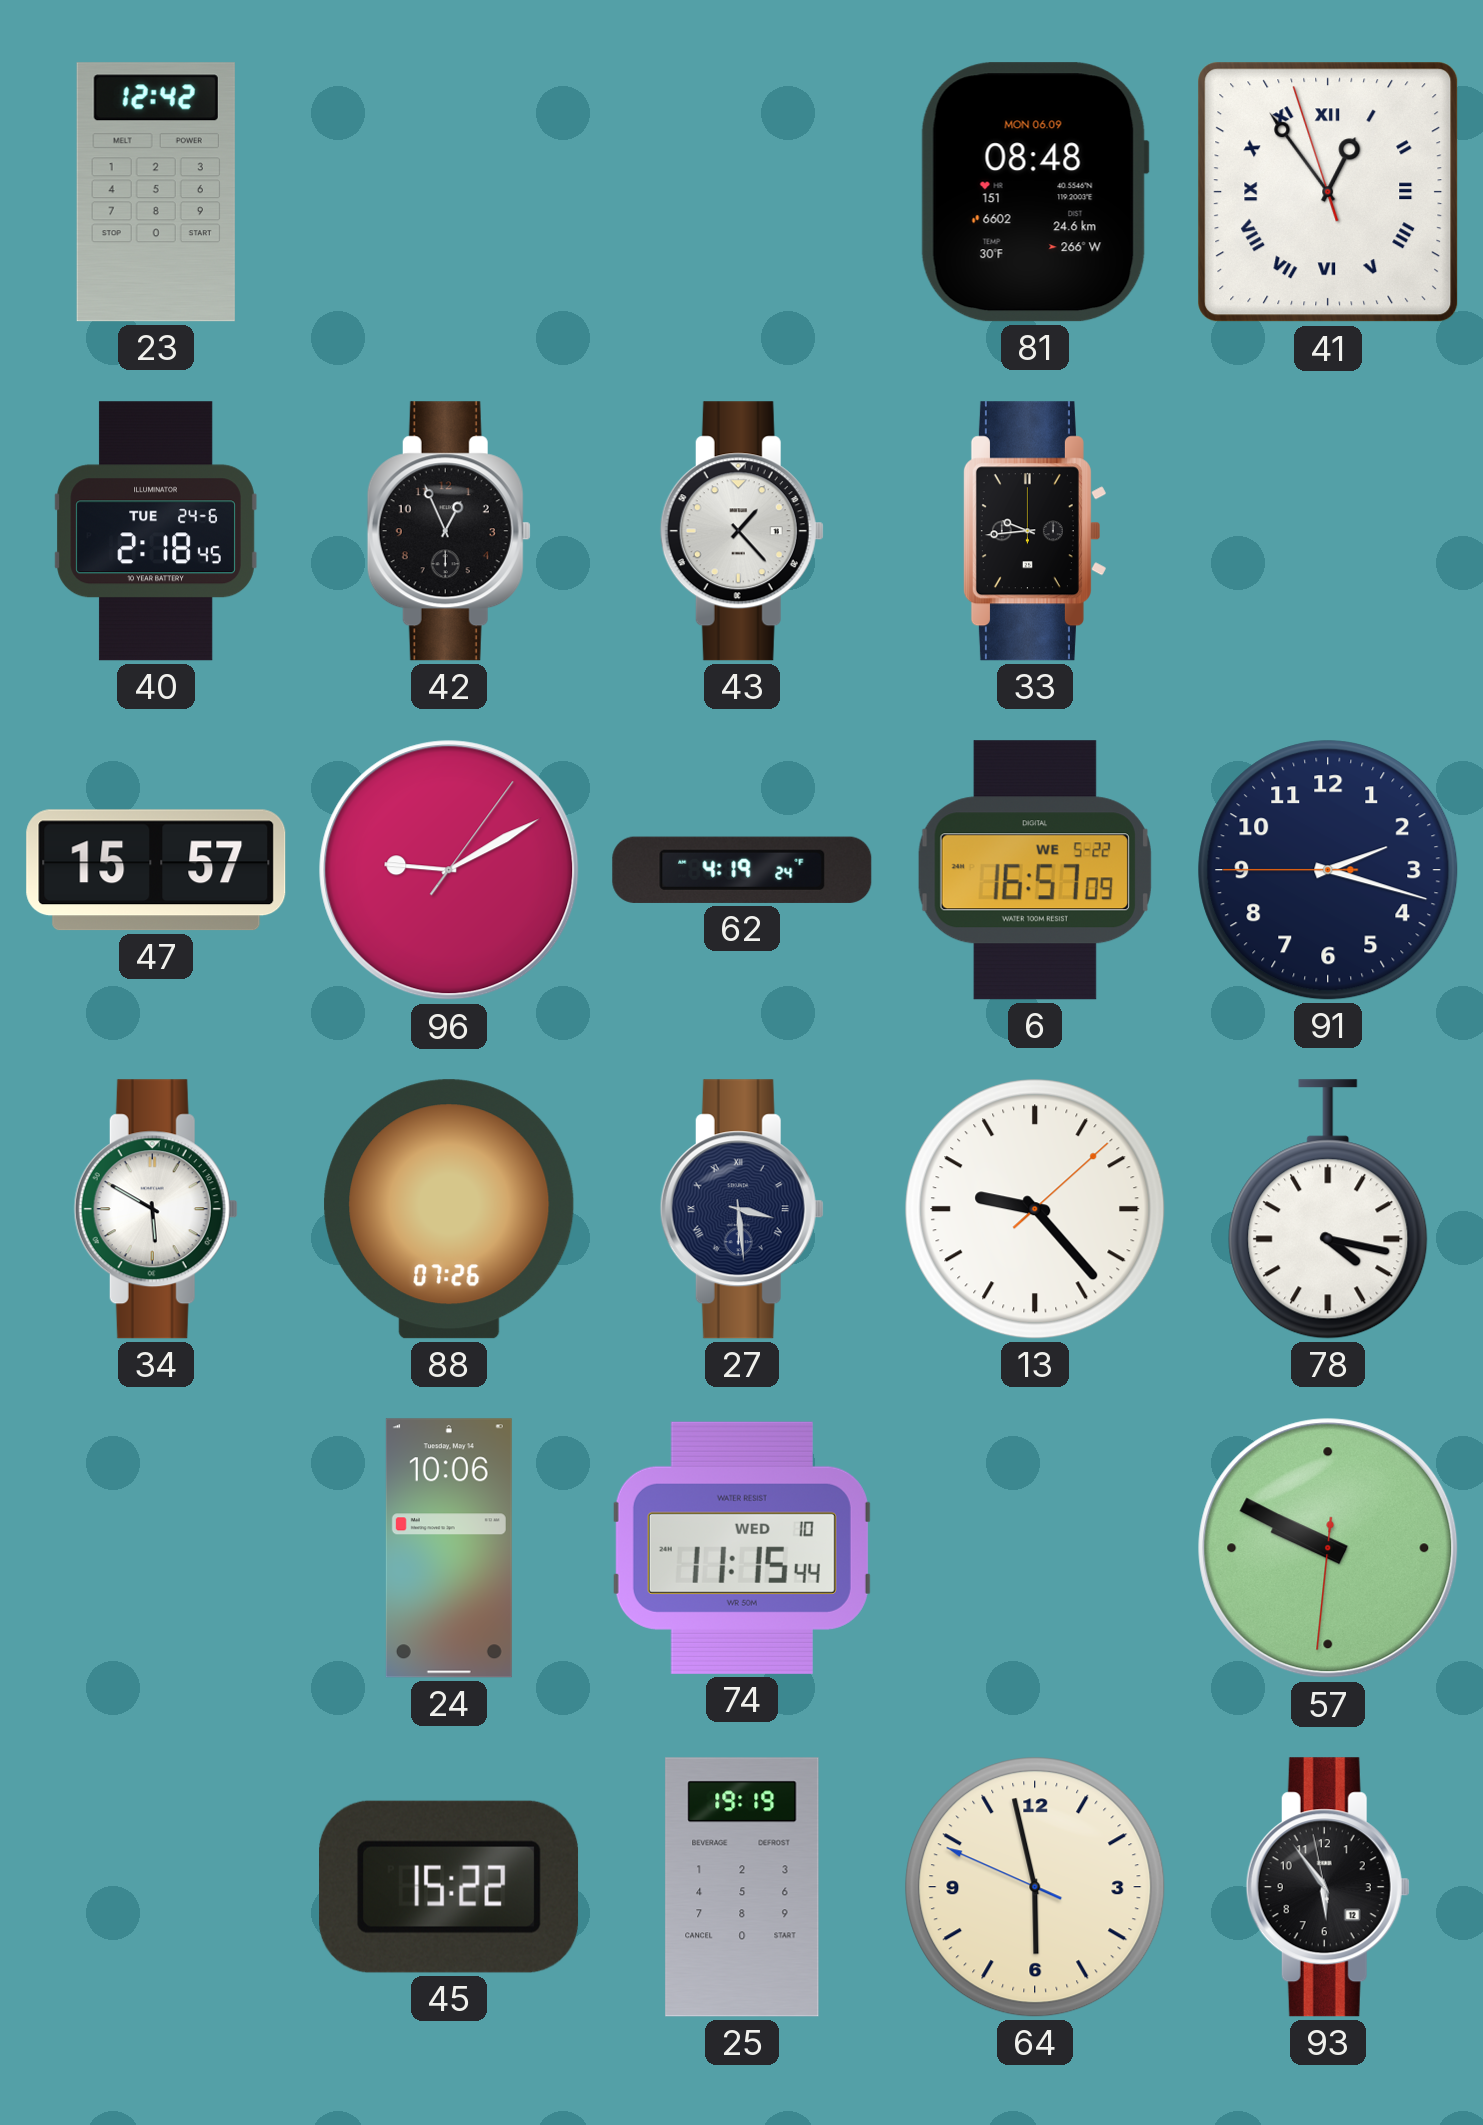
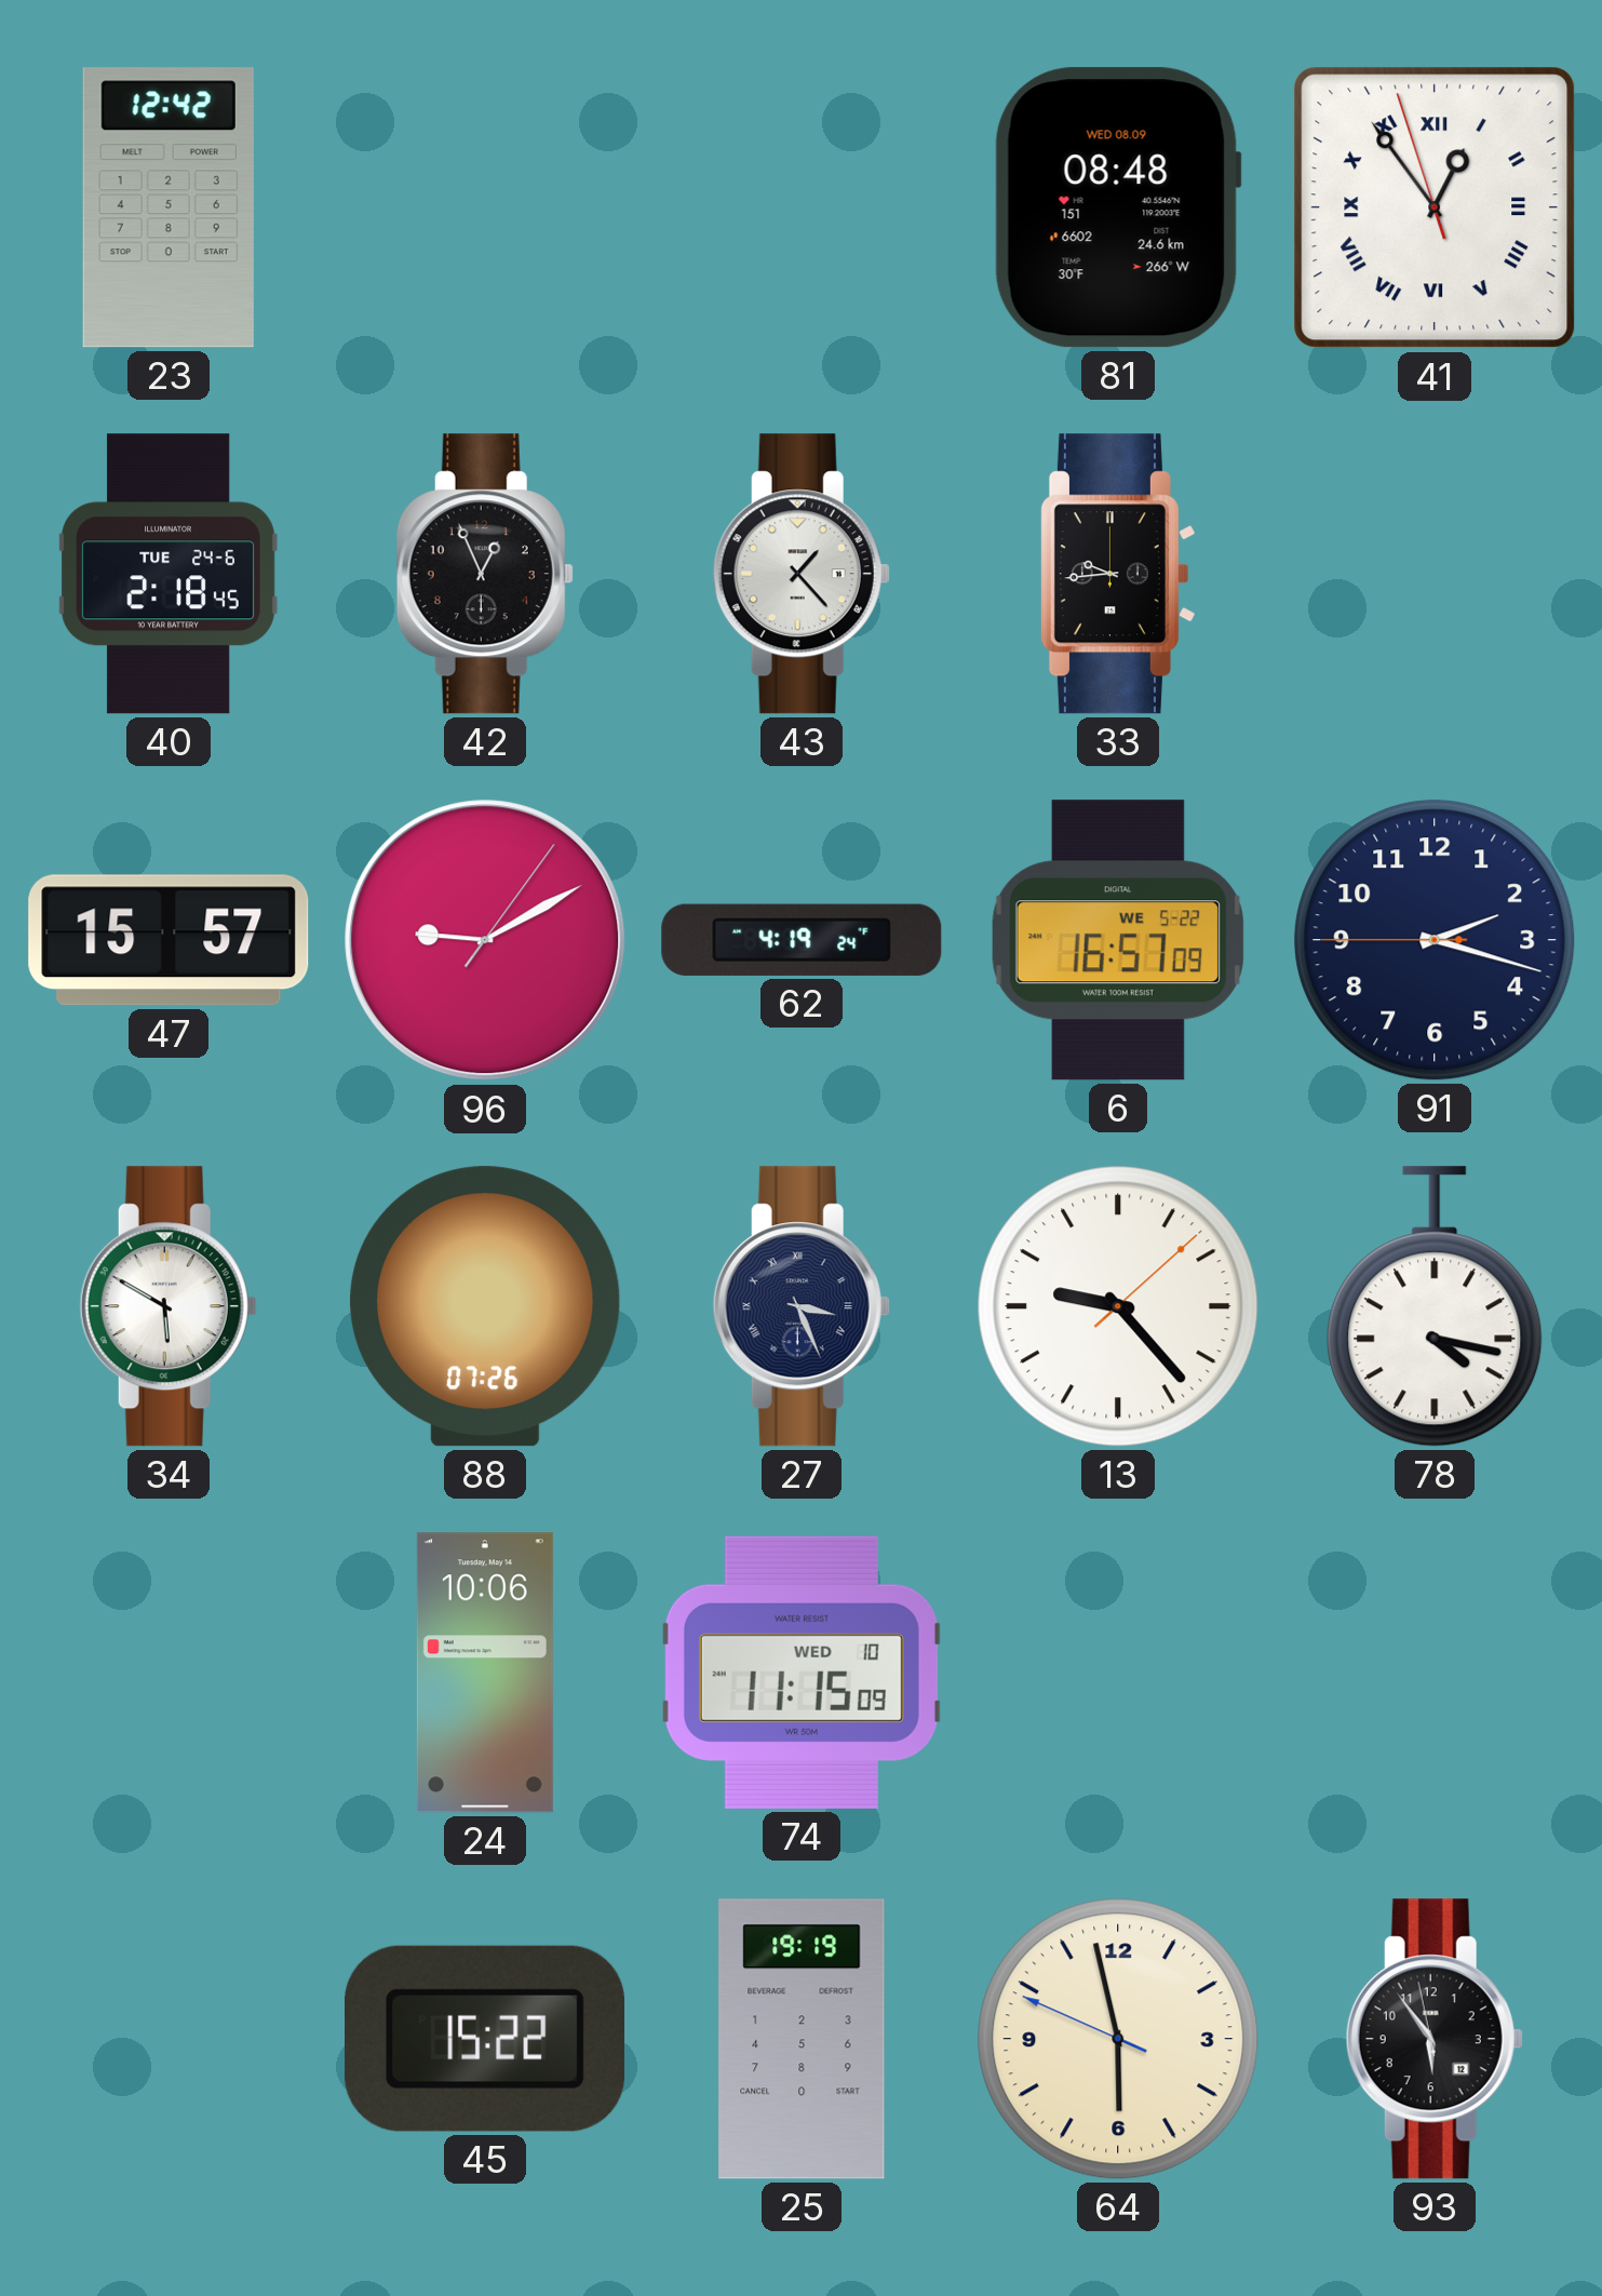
81 date: MON 06.09 -> WED 08.09 (1118, 207)
27: 3:29 -> 3:26 (802, 1306)
74: 11:15:44 -> 11:15:09 (802, 1673)
57: 9:49 -> none (1328, 1548)
